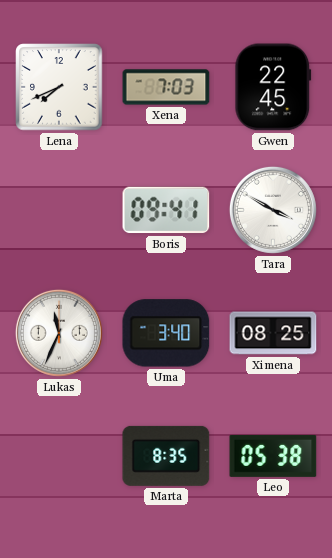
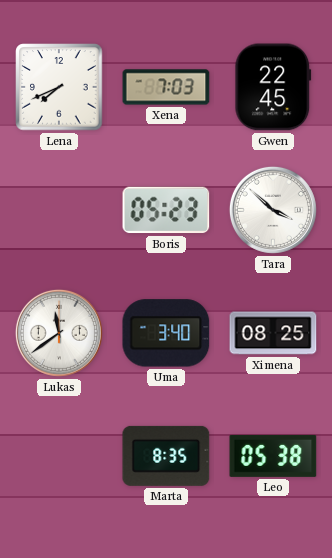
Boris: 09:41 -> 05:23 (166, 210)
Tara: 3:50 -> 3:52 (273, 210)
Lukas: 11:34 -> 11:39 (59, 333)
